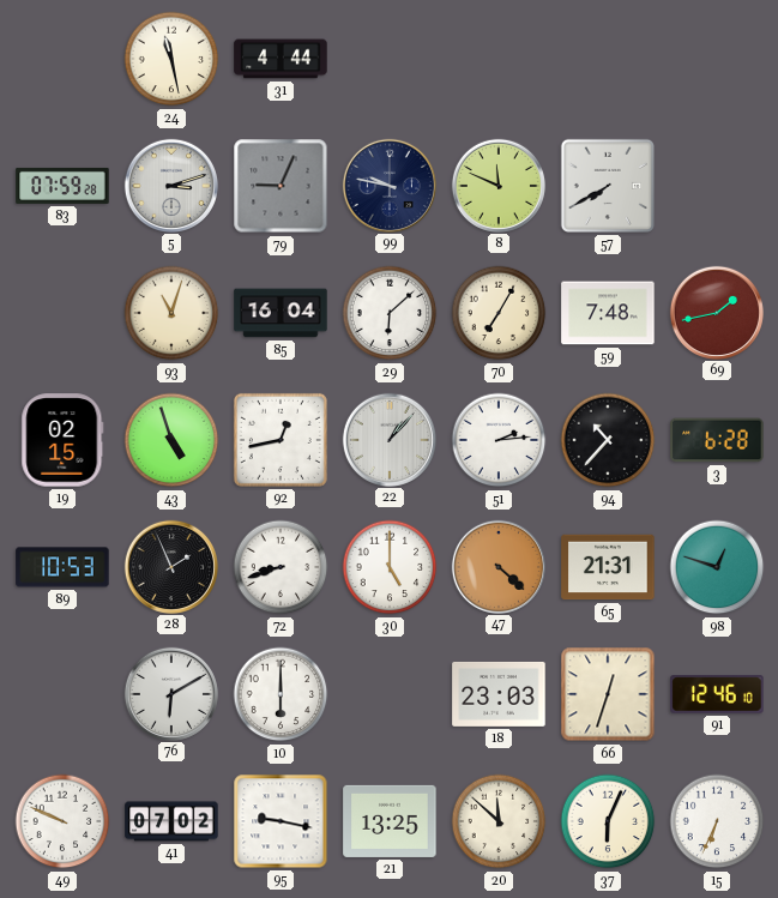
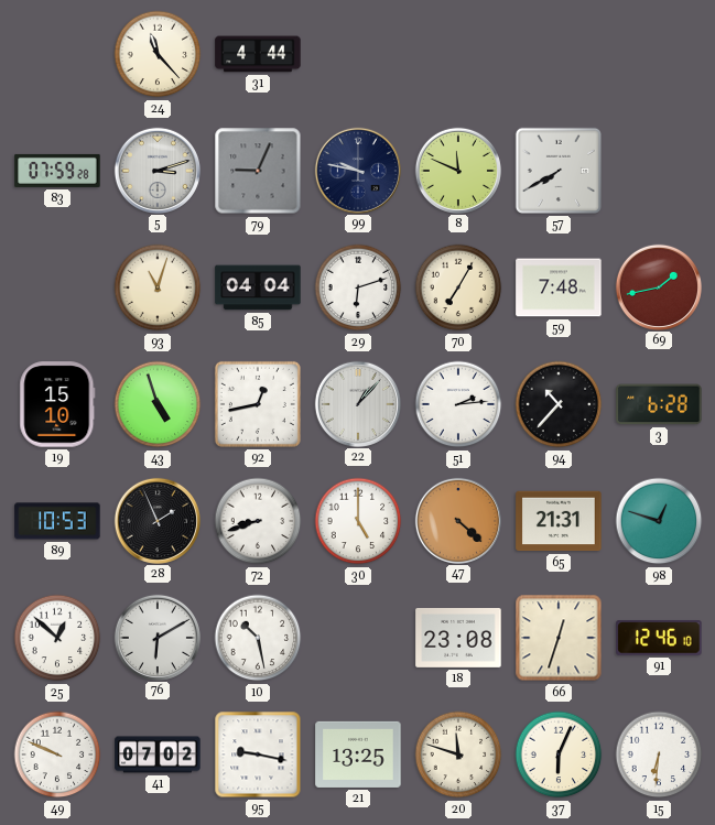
24: 11:28 -> 11:23 (158, 54)
85: 16:04 -> 04:04 (258, 287)
29: 6:08 -> 6:12 (358, 287)
19: 02:15 -> 15:10 (57, 404)
25: none -> 12:52 (57, 638)
10: 6:00 -> 10:28 (258, 638)
18: 23:03 -> 23:08 (458, 638)
20: 11:52 -> 11:48 (458, 755)
15: 6:34 -> 6:31 (659, 755)
